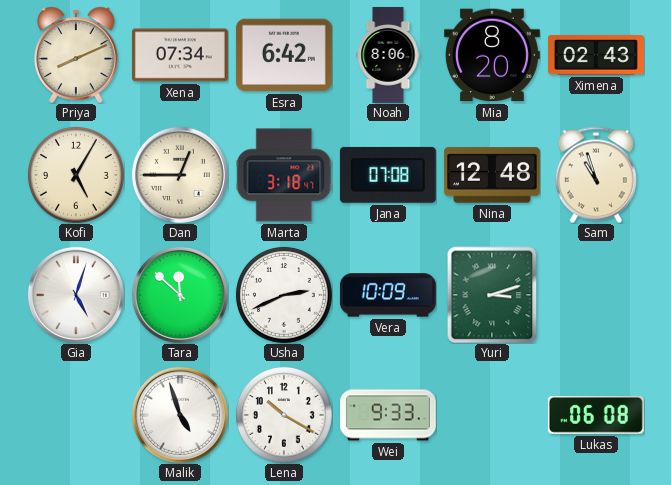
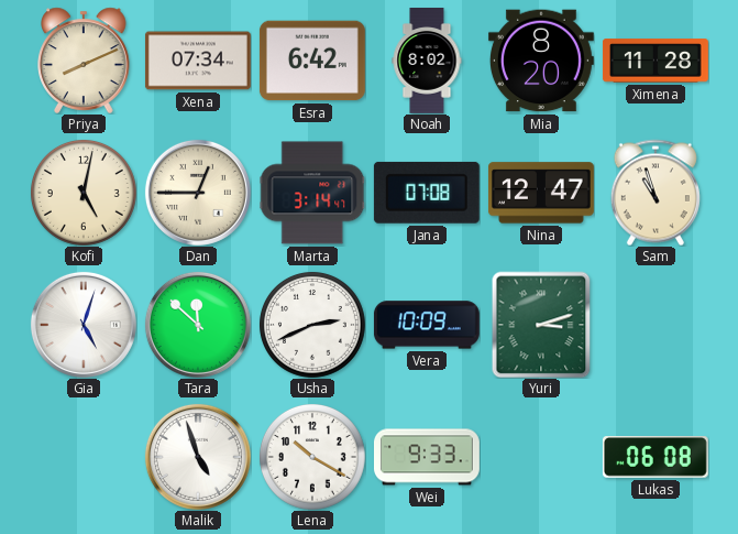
Noah: 8:06 -> 8:02 (427, 62)
Ximena: 02:43 -> 11:28 (656, 61)
Kofi: 5:05 -> 5:02 (84, 193)
Marta: 3:18 -> 3:14 (312, 193)
Nina: 12:48 -> 12:47 (541, 193)
